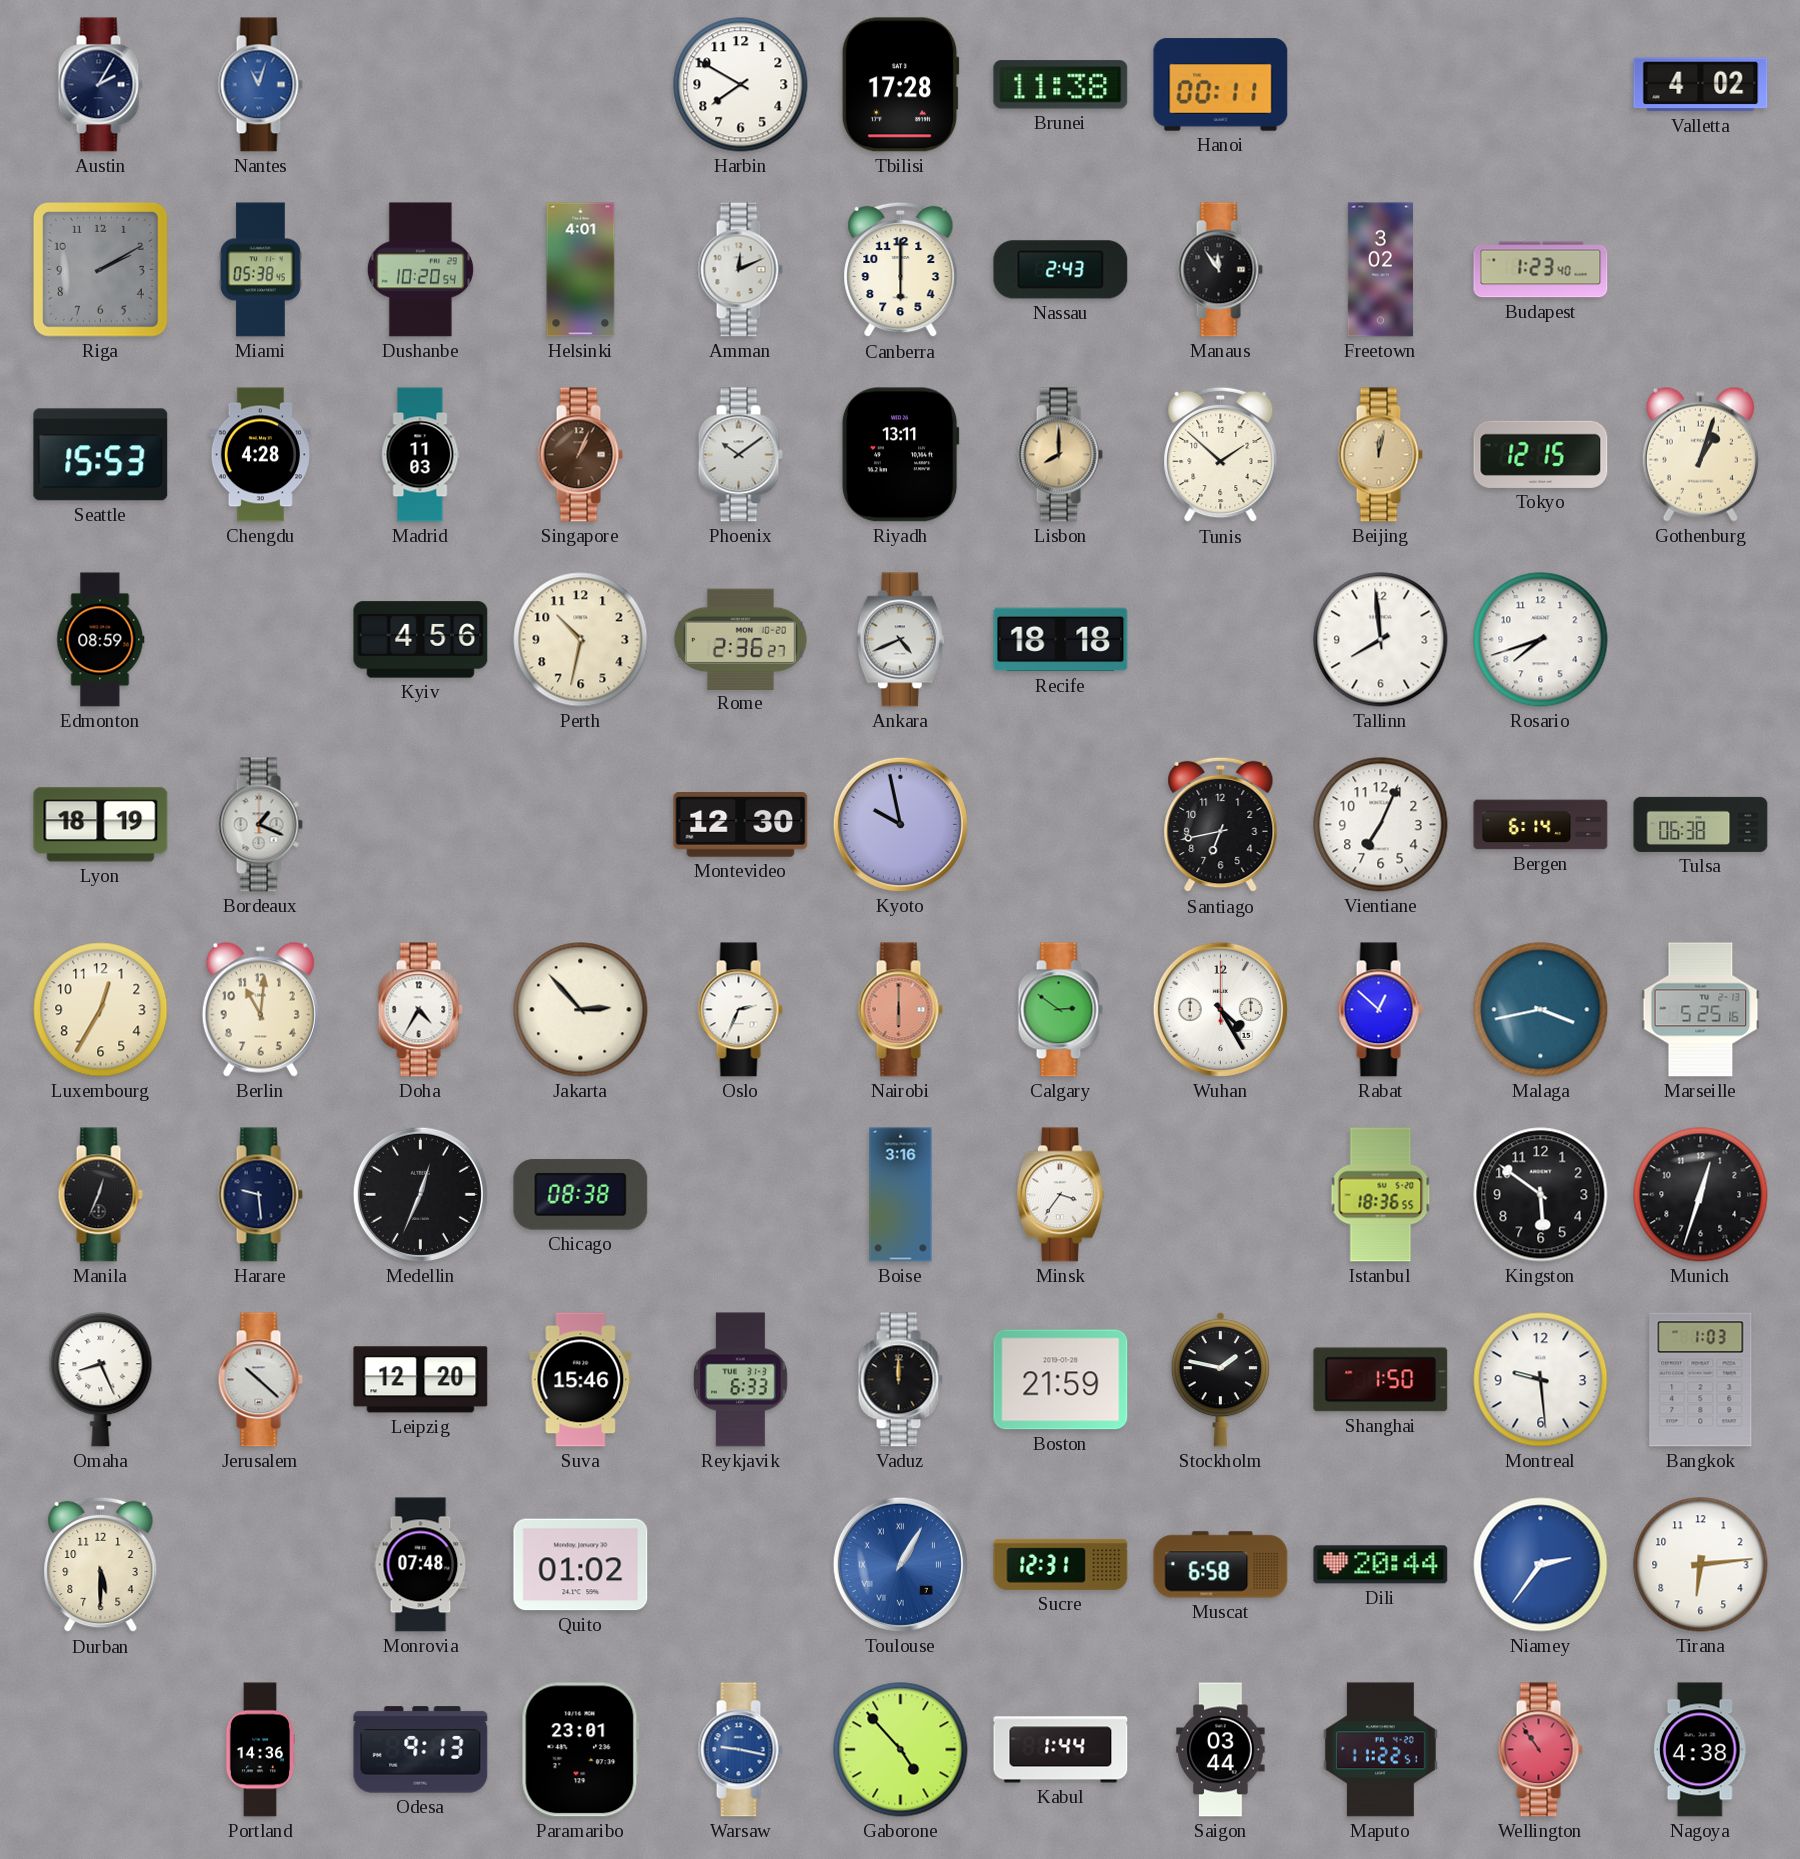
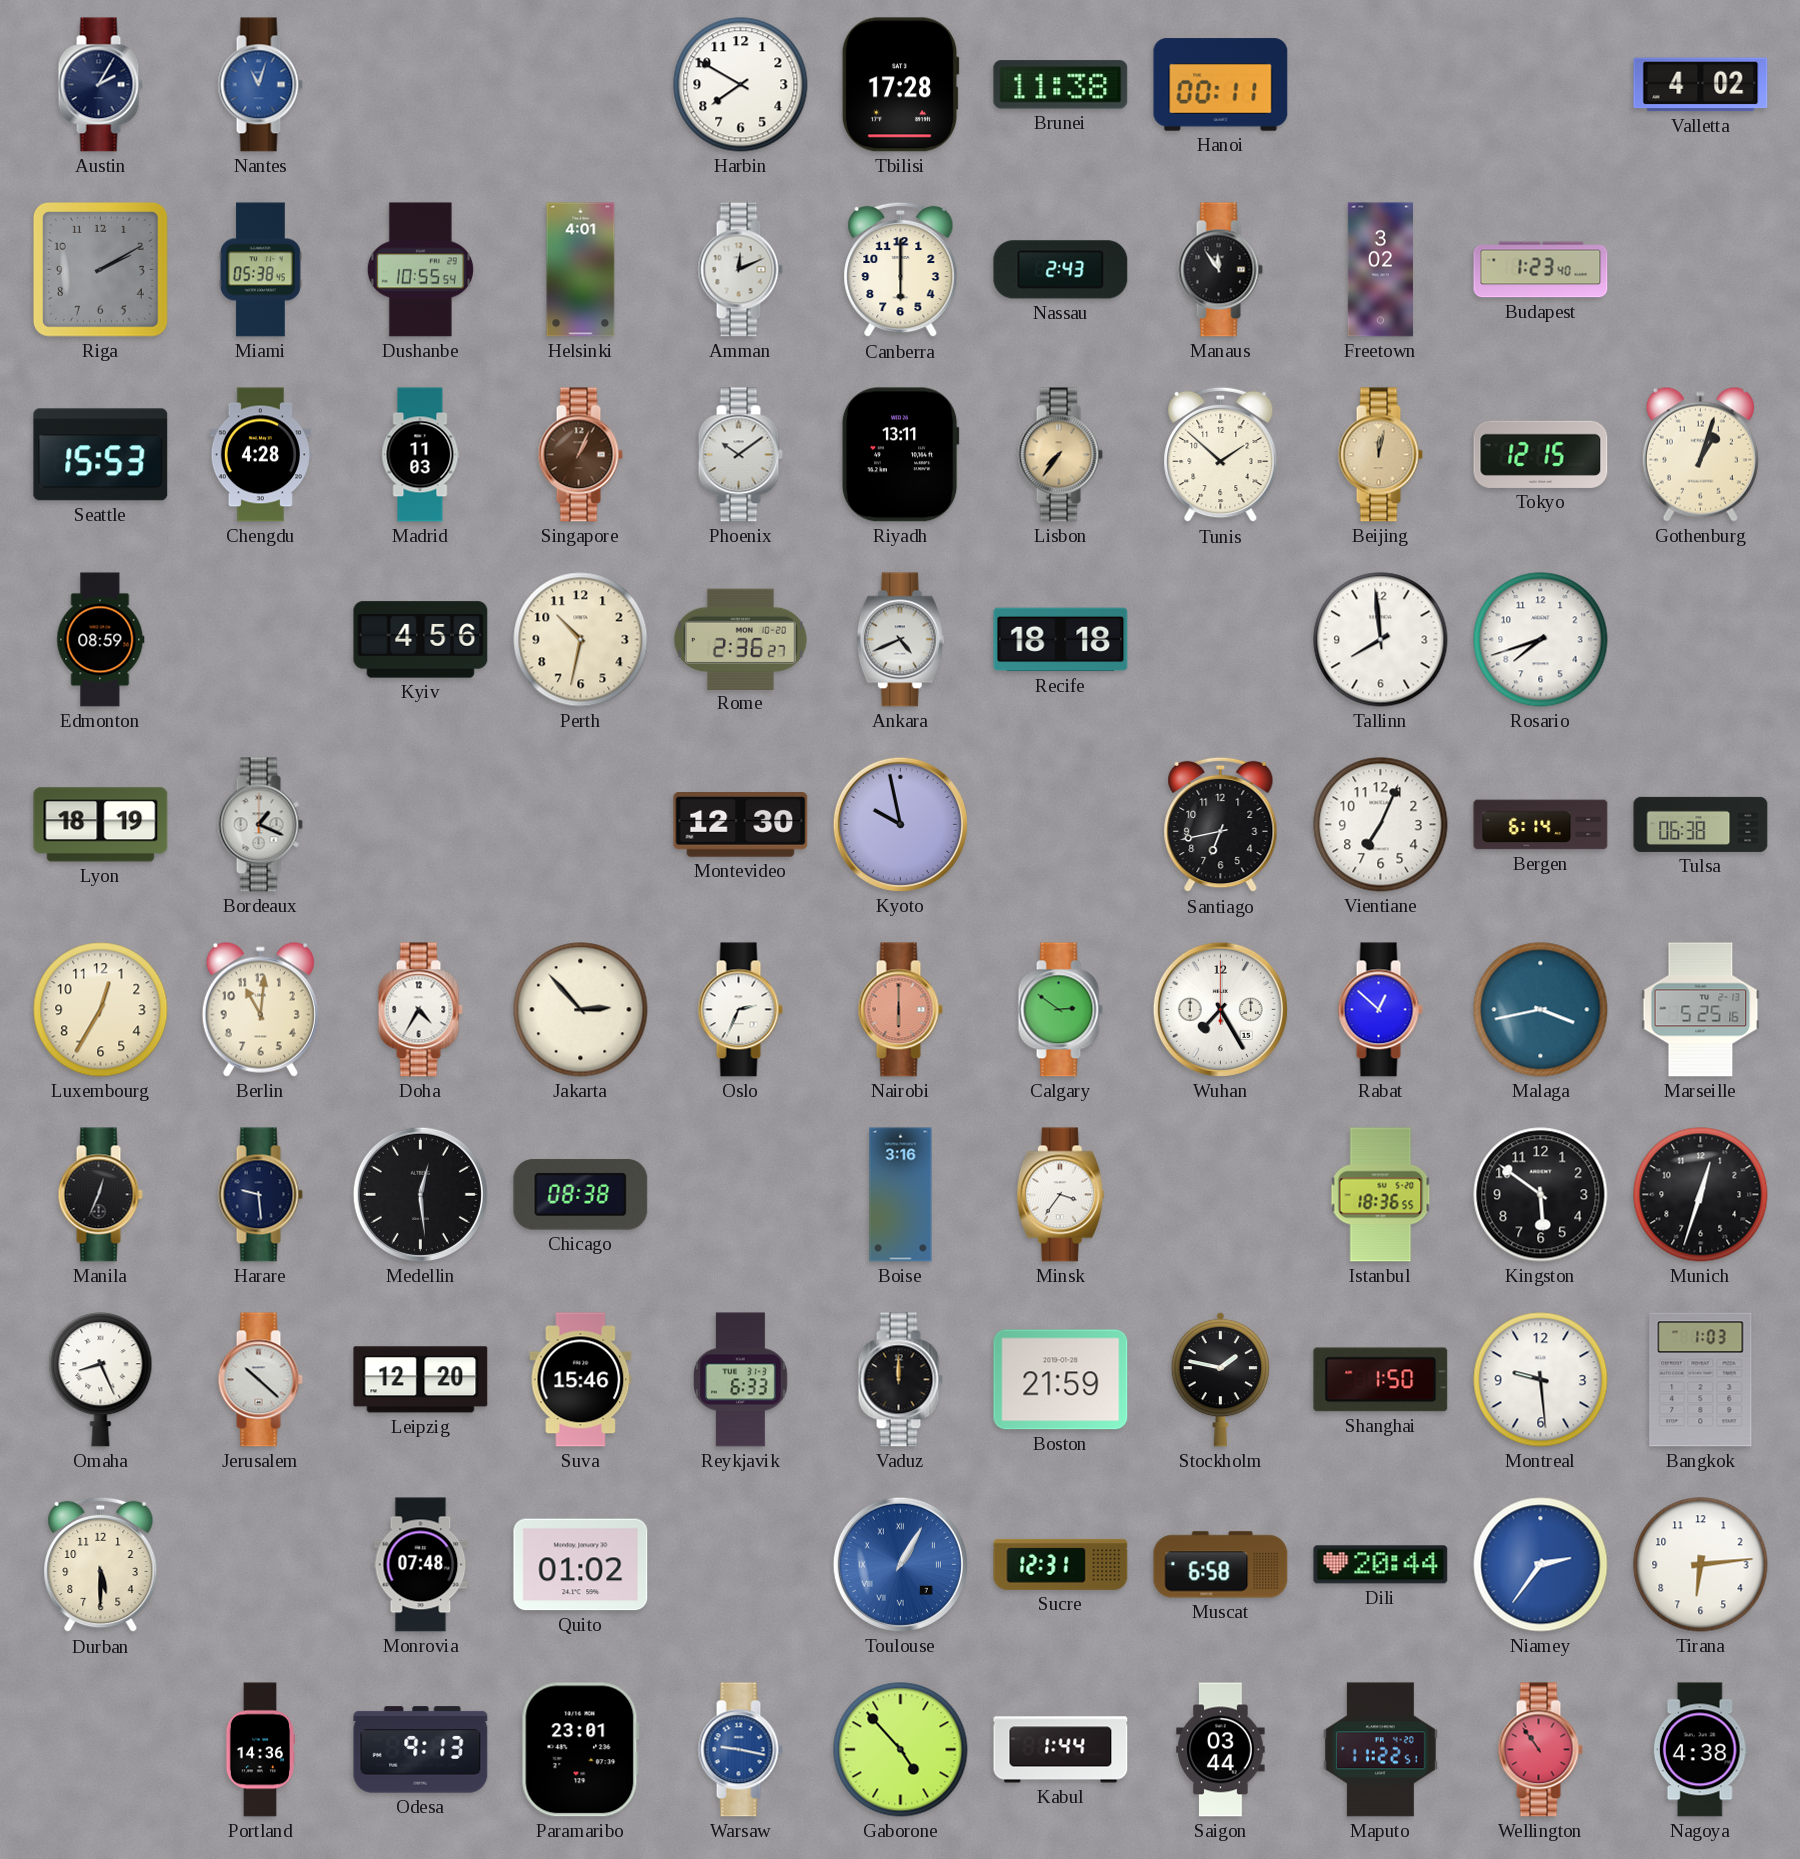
Dushanbe: 10:20 -> 10:55 (420, 270)
Lisbon: 8:00 -> 7:36 (1060, 455)
Wuhan: 4:25 -> 7:25 (1220, 1009)
Medellin: 12:34 -> 12:29 (420, 1194)
